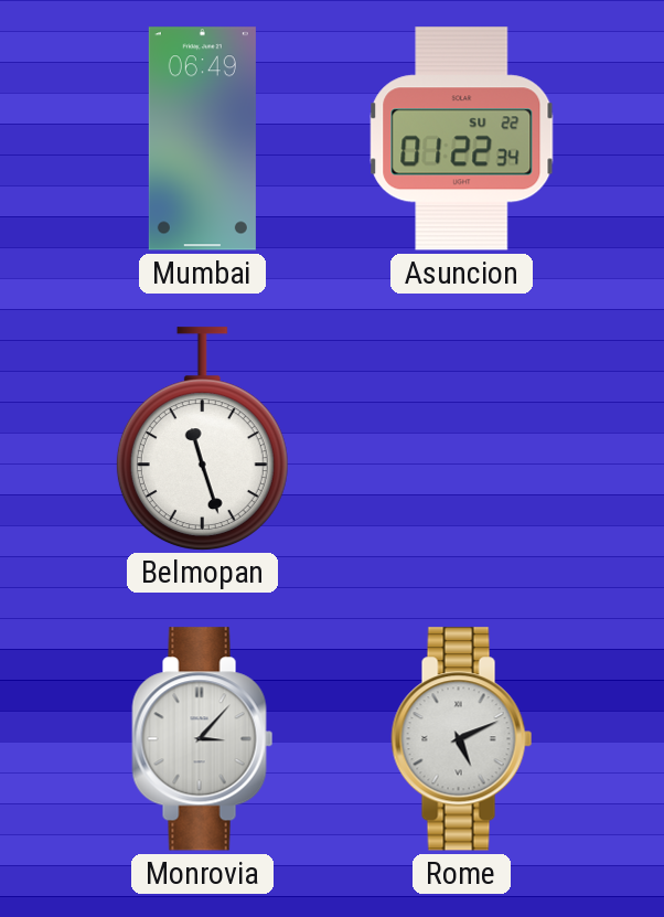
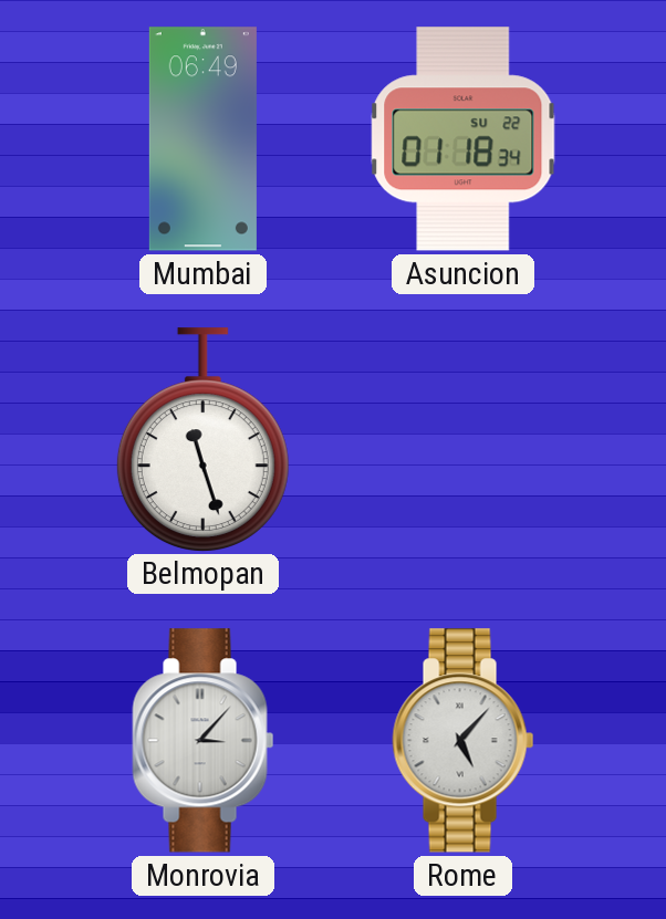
Asuncion: 01:22 -> 01:18 (464, 139)
Rome: 5:11 -> 5:07 (464, 741)
